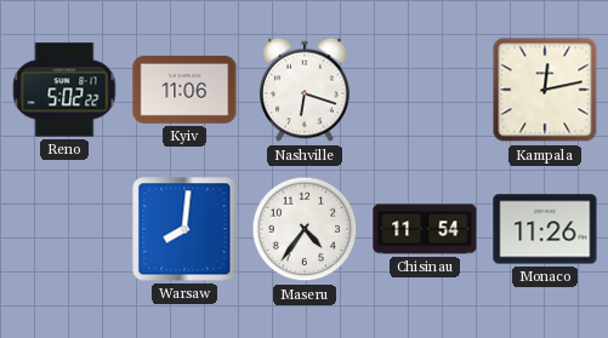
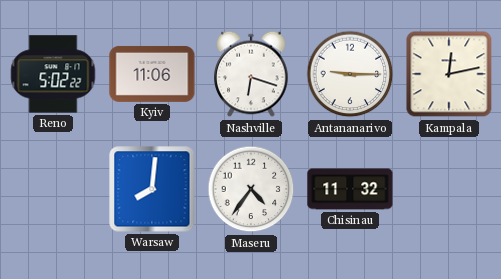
Antananarivo: none -> 9:15 (350, 74)
Chisinau: 11:54 -> 11:32 (350, 189)
Monaco: 11:26 -> none (545, 229)
